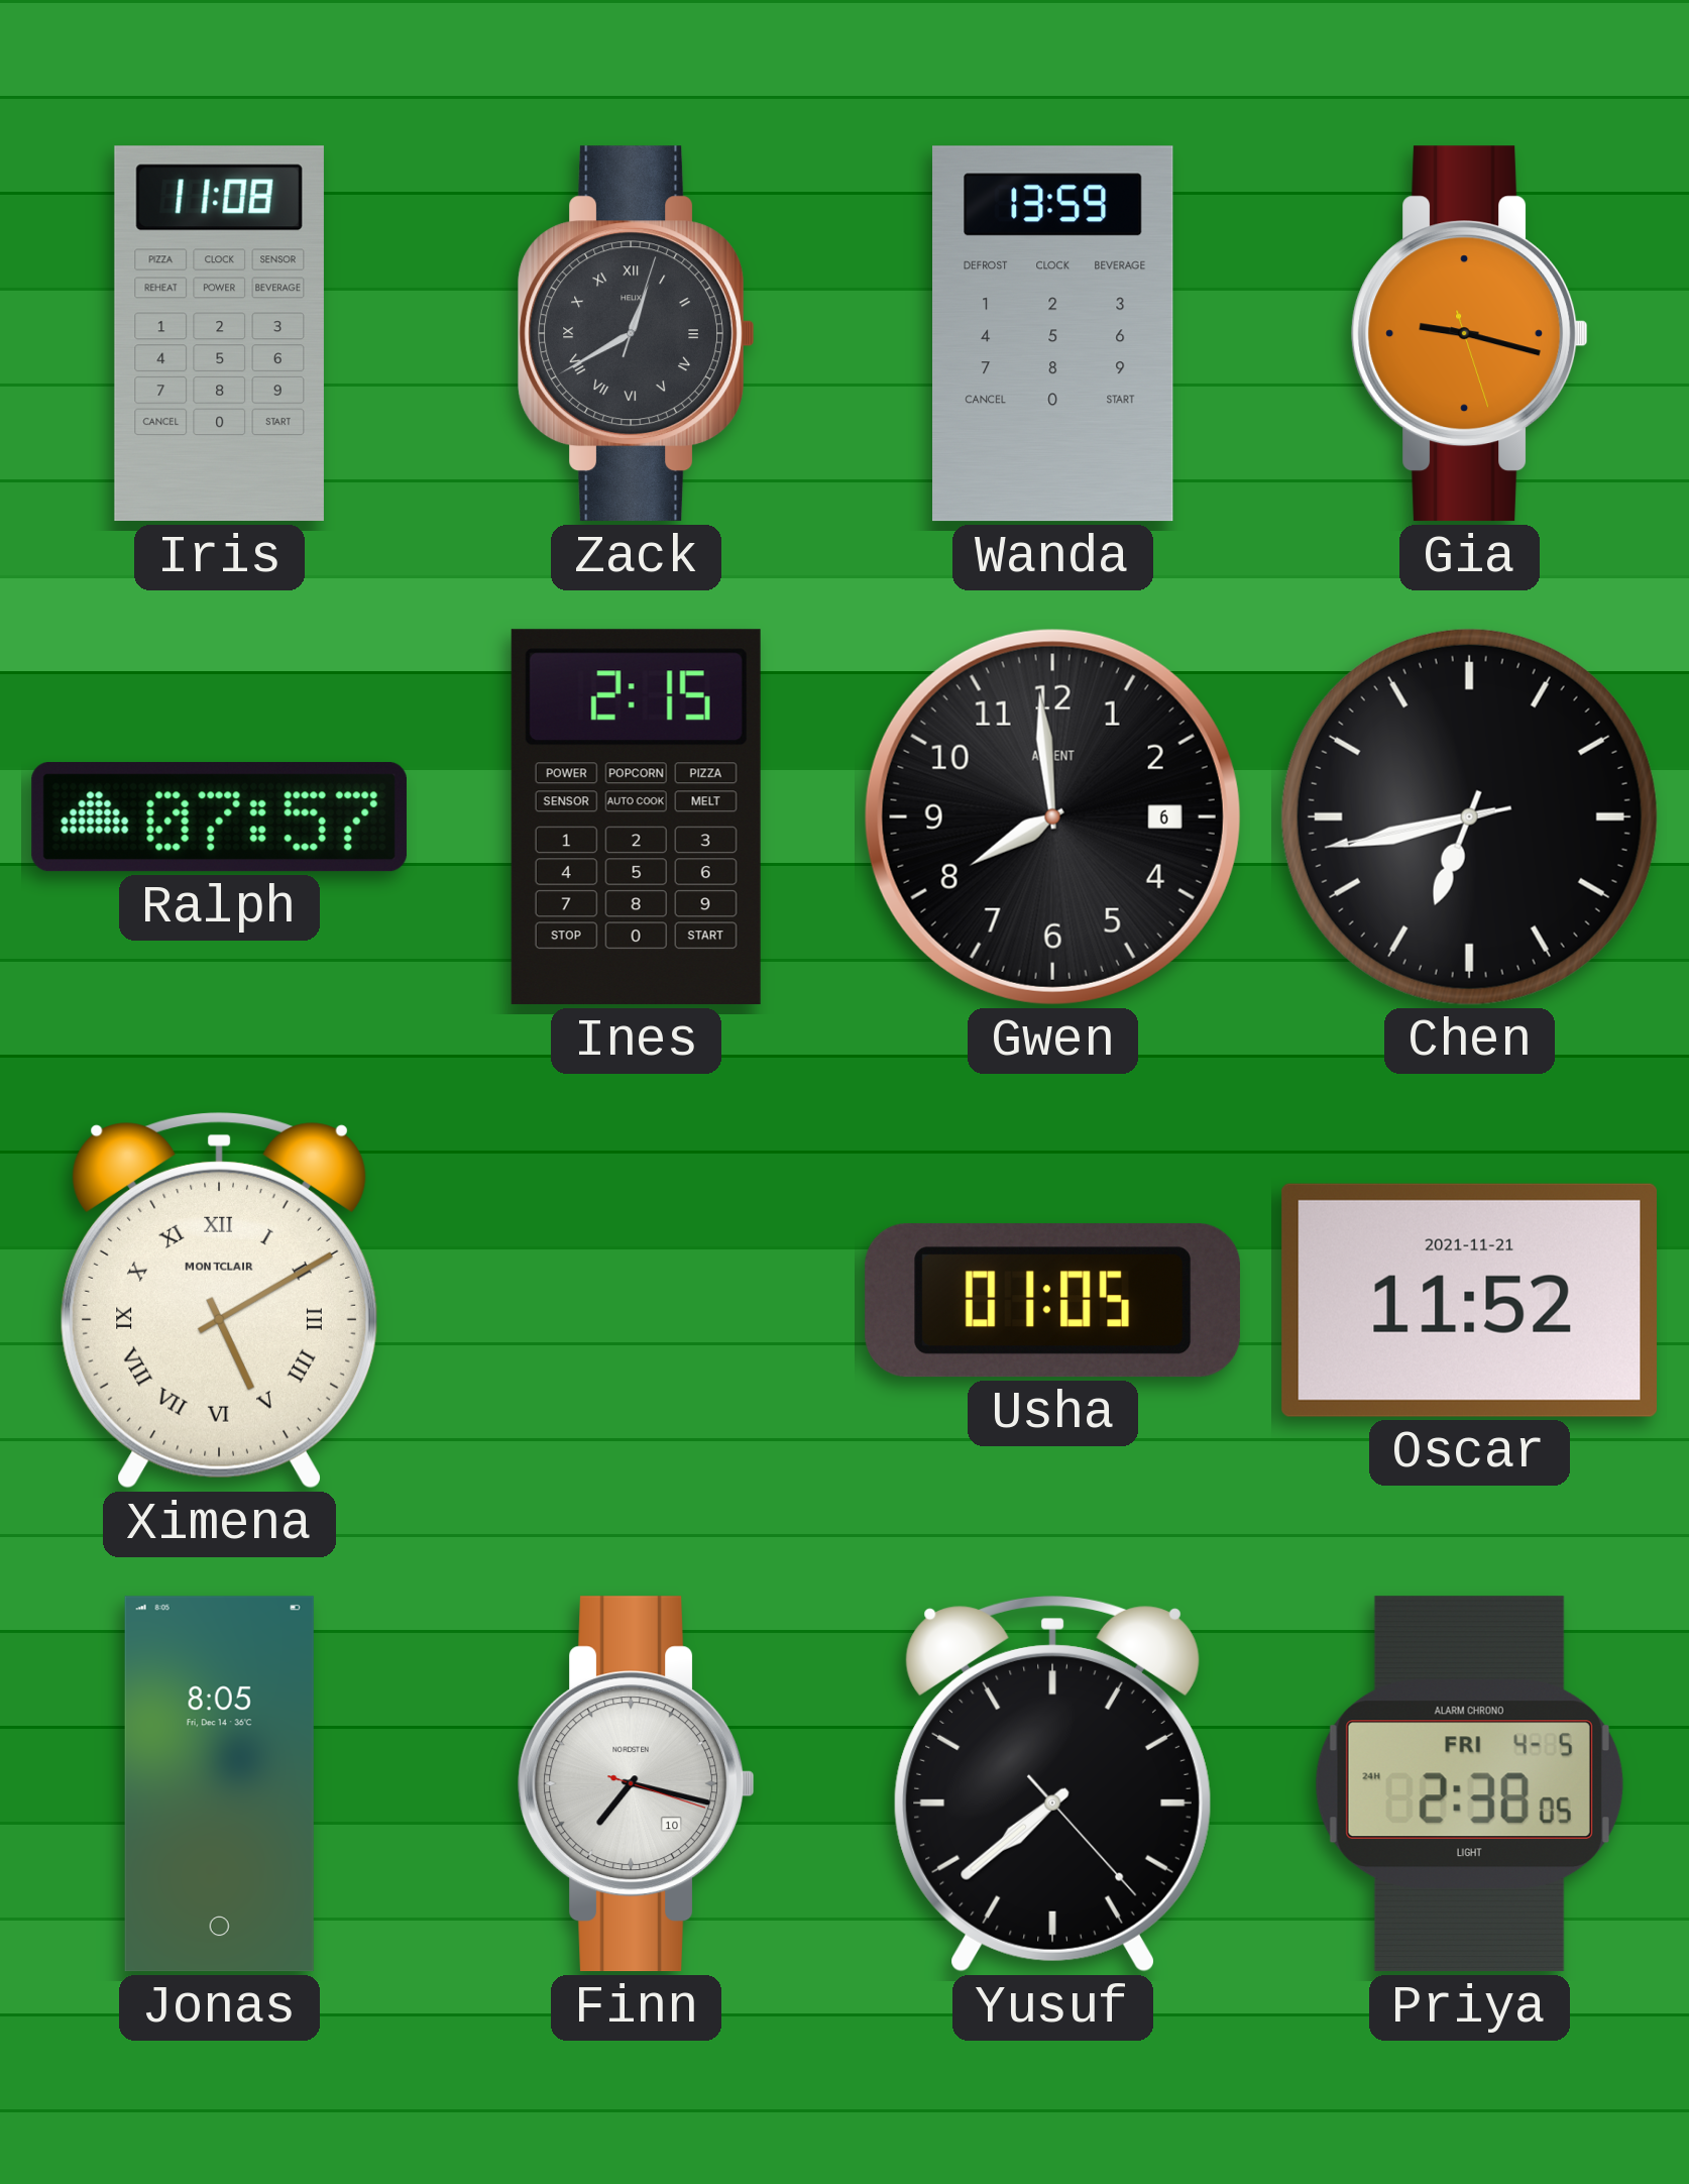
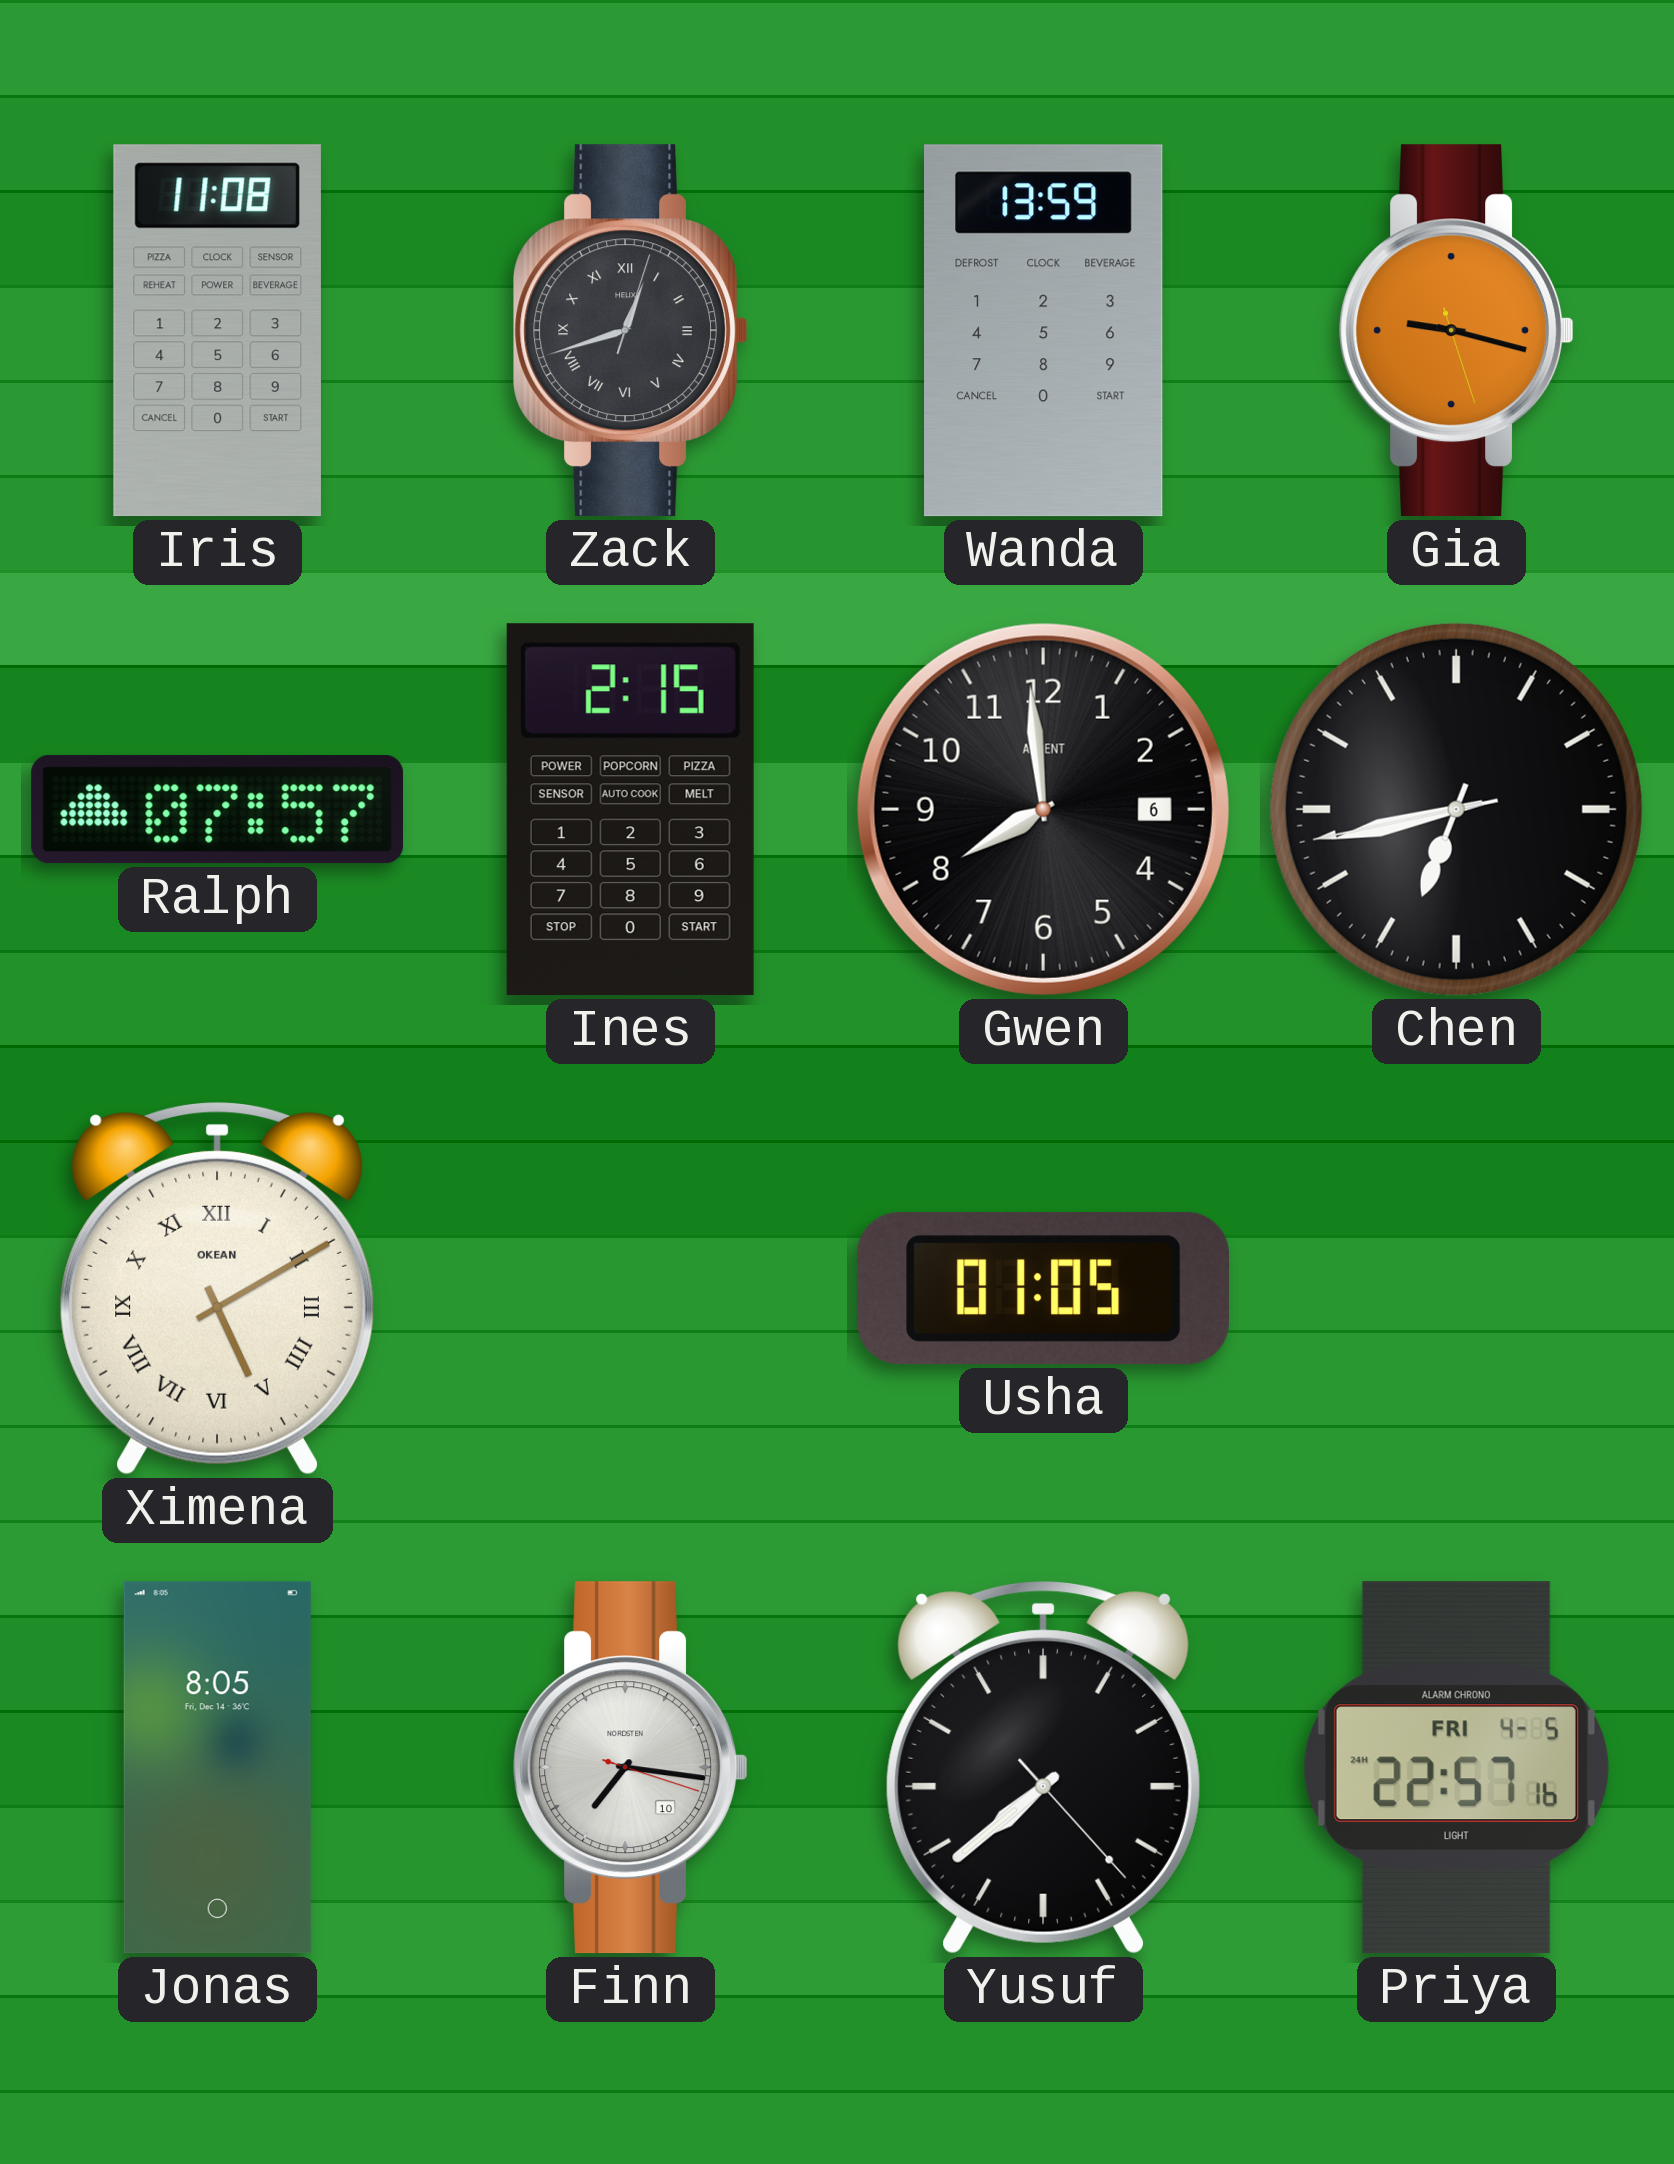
Zack: 12:40 -> 12:42 (631, 331)
Ximena brand: MONTCLAIR -> OKEAN (217, 1288)
Oscar: 11:52 -> none (1469, 1300)
Finn: 7:17 -> 7:16 (631, 1768)
Priya: 2:38 -> 22:57 (1456, 1768)
